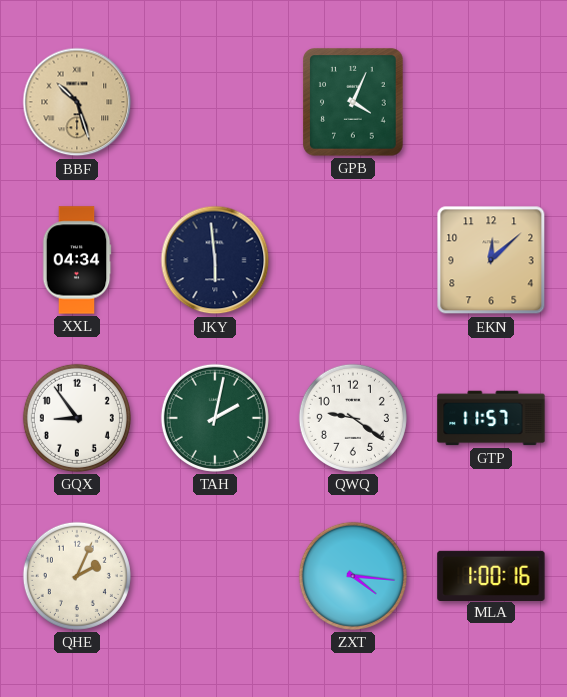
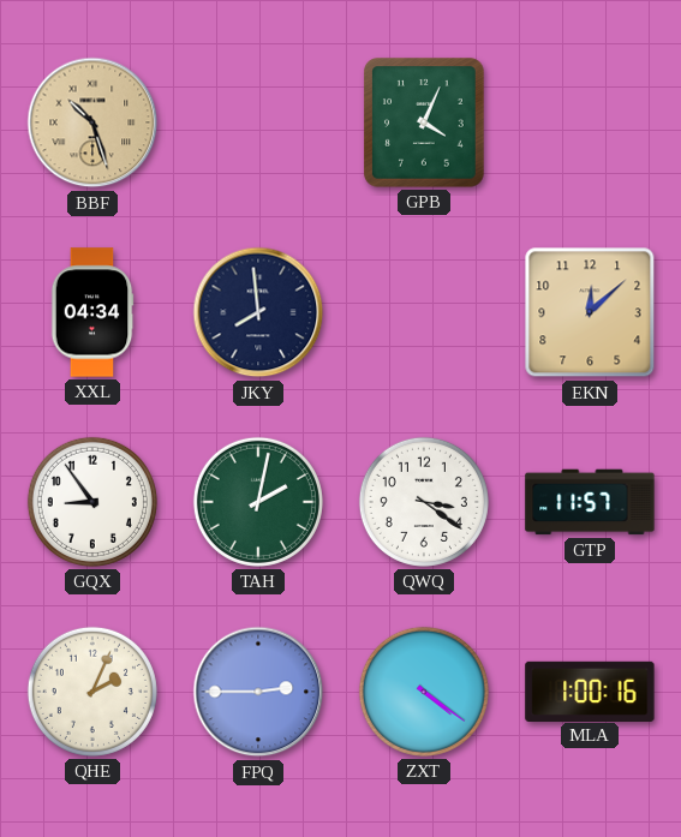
JKY: 5:59 -> 7:59 (258, 312)
QWQ: 9:21 -> 3:21 (424, 502)
FPQ: none -> 2:45 (258, 692)
ZXT: 4:16 -> 4:21 (424, 692)
